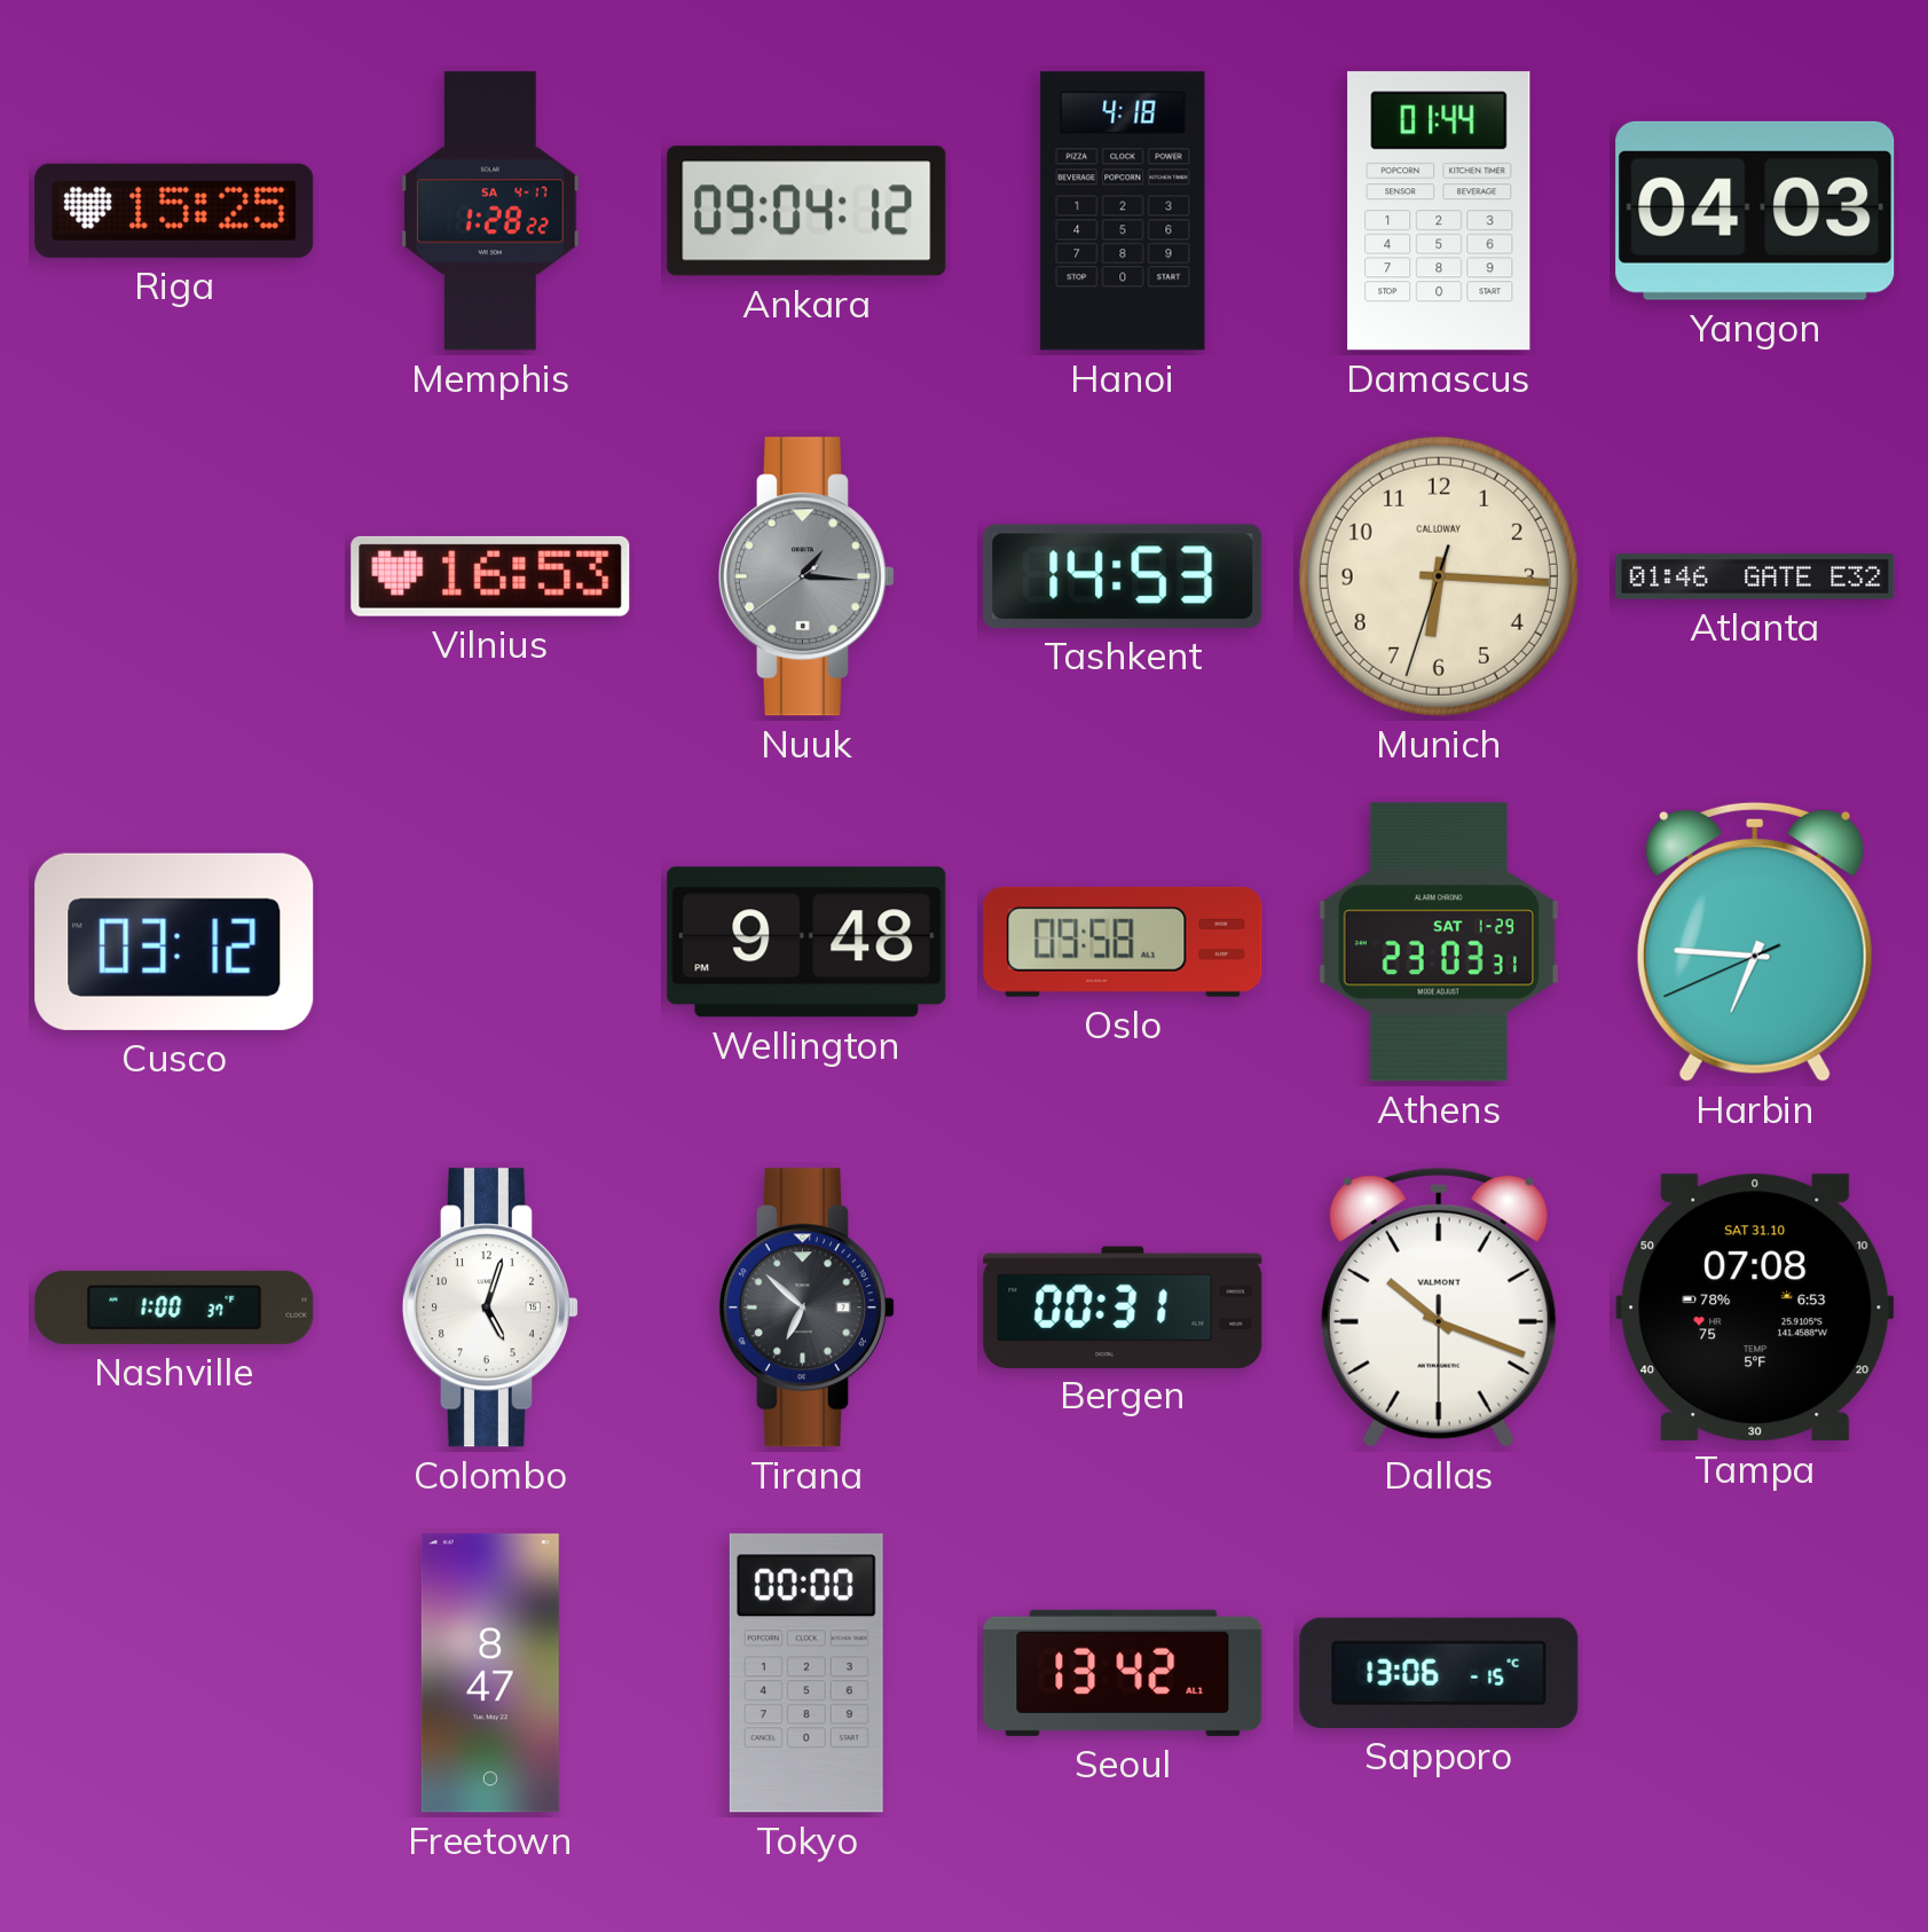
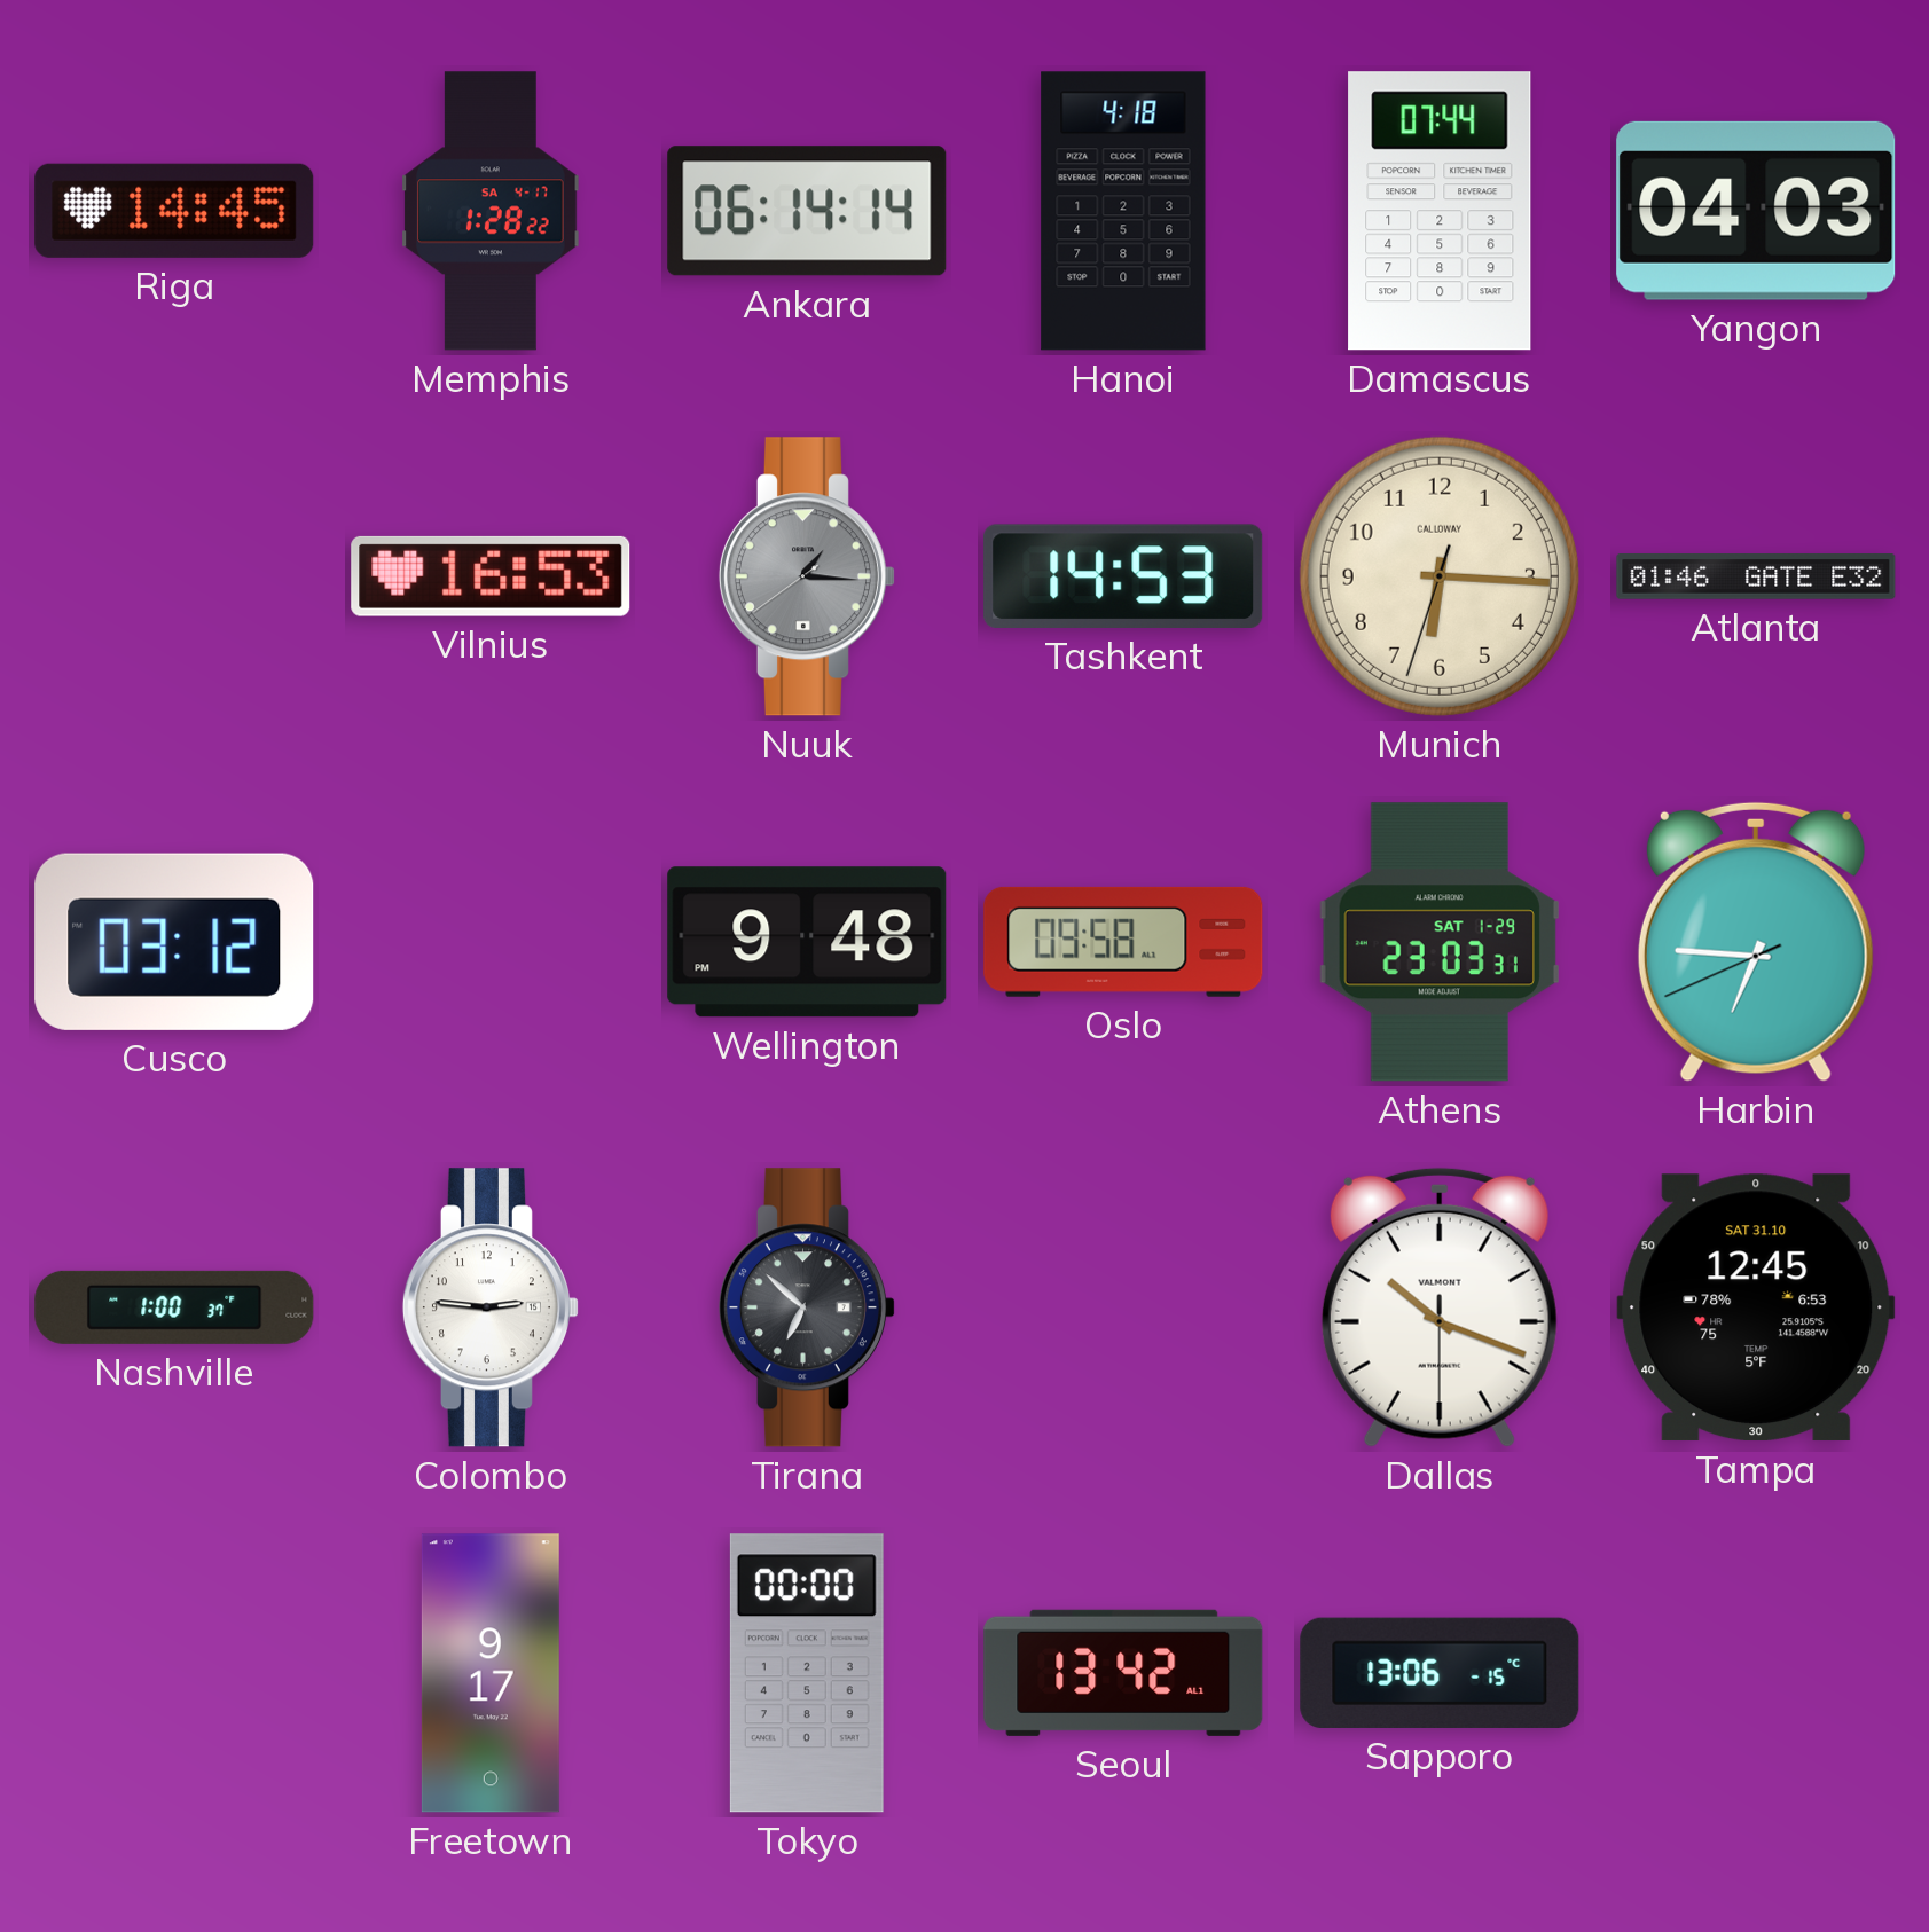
Riga: 15:25 -> 14:45 (174, 211)
Ankara: 09:04 -> 06:14 (807, 211)
Damascus: 01:44 -> 07:44 (1440, 211)
Colombo: 5:03 -> 2:46 (491, 1307)
Bergen: 00:31 -> none (1123, 1306)
Tampa: 07:08 -> 12:45 (1756, 1307)
Freetown: 8:47 -> 9:17 (491, 1673)
